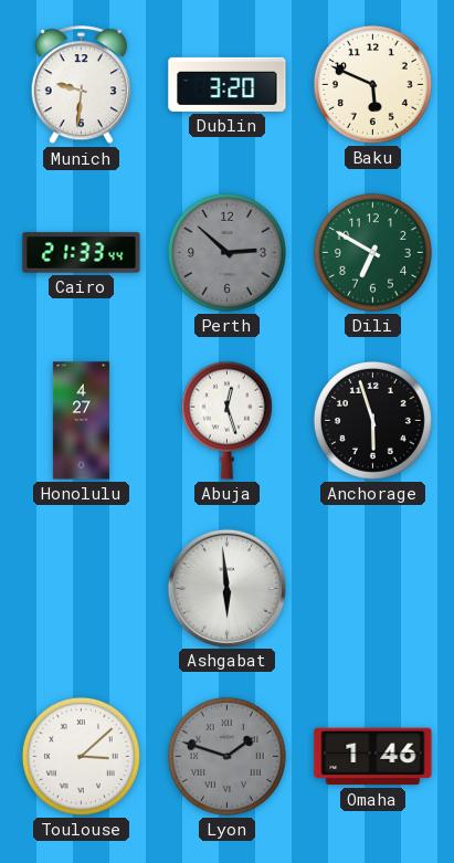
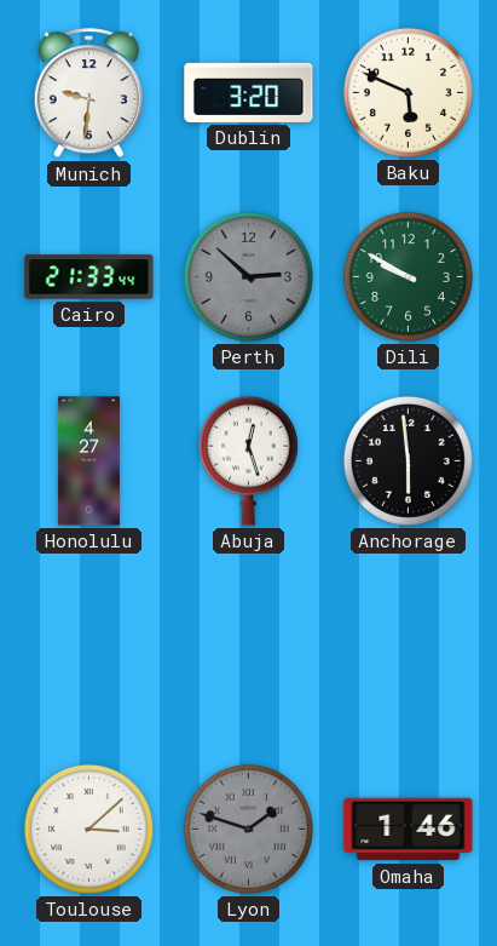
Dili: 6:50 -> 9:50 (408, 276)
Anchorage: 5:57 -> 5:59 (408, 460)
Ashgabat: 5:59 -> none (226, 588)
